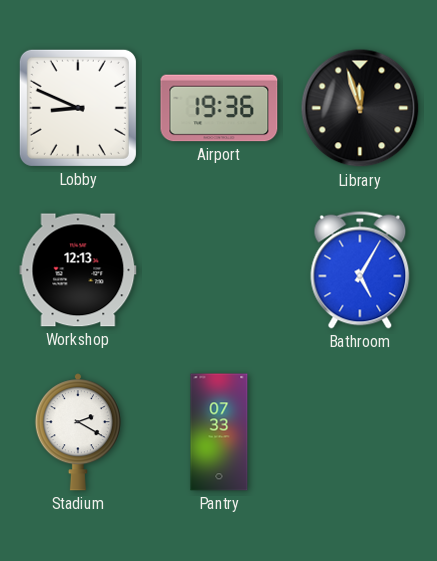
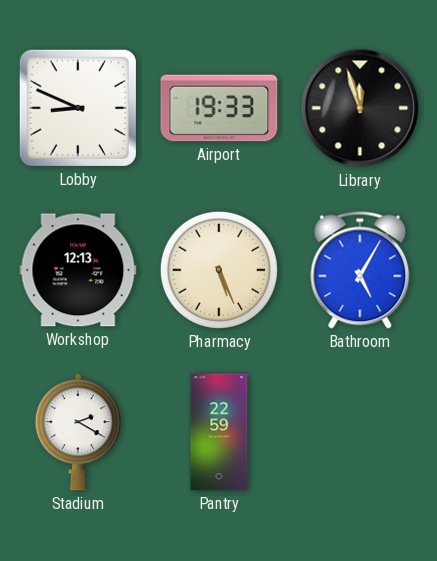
Airport: 19:36 -> 19:33 (219, 108)
Pharmacy: none -> 5:26 (219, 270)
Pantry: 07:33 -> 22:59 (219, 432)
